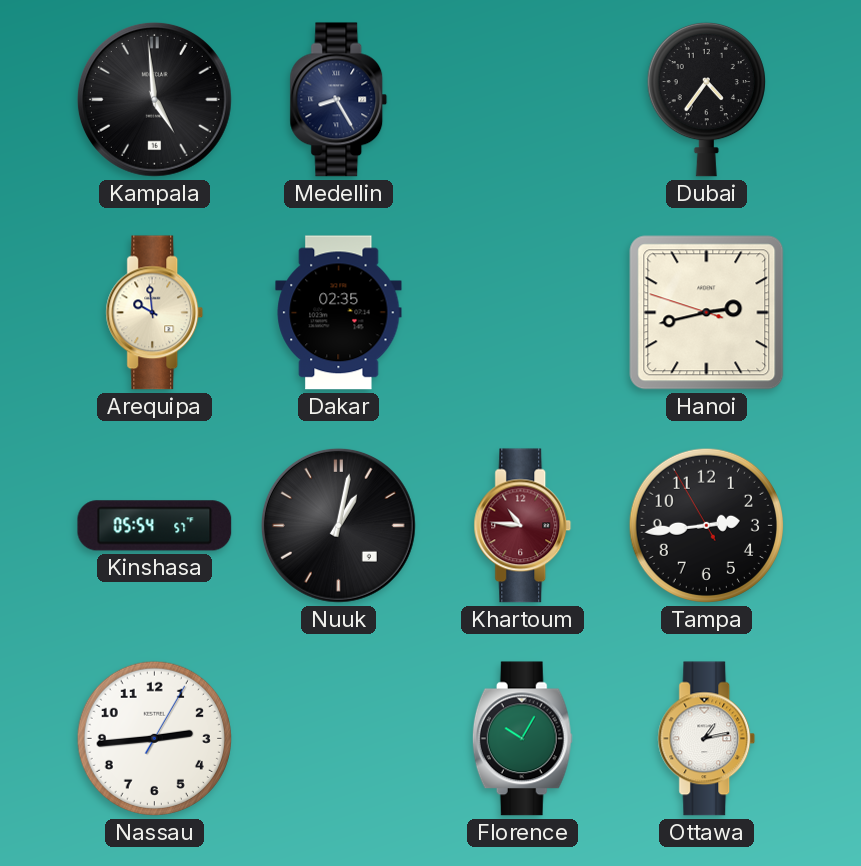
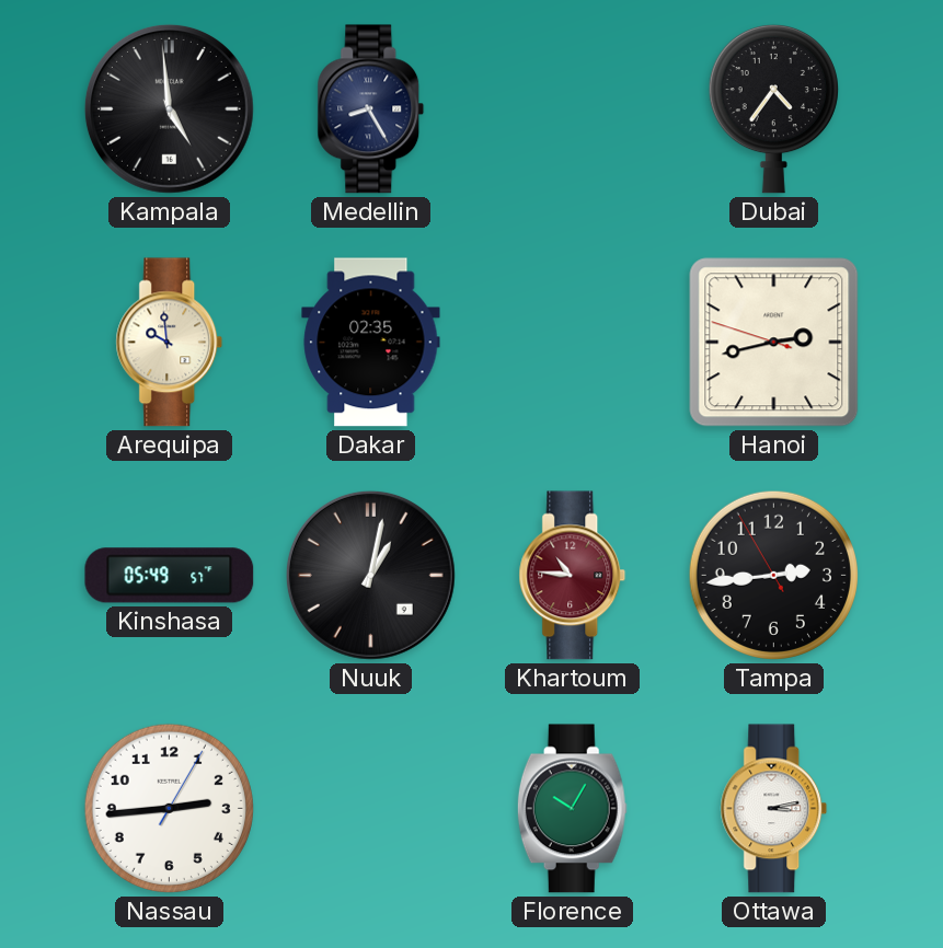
Kinshasa: 05:54 -> 05:49 (170, 576)
Ottawa: 1:13 -> 3:13 (774, 809)
